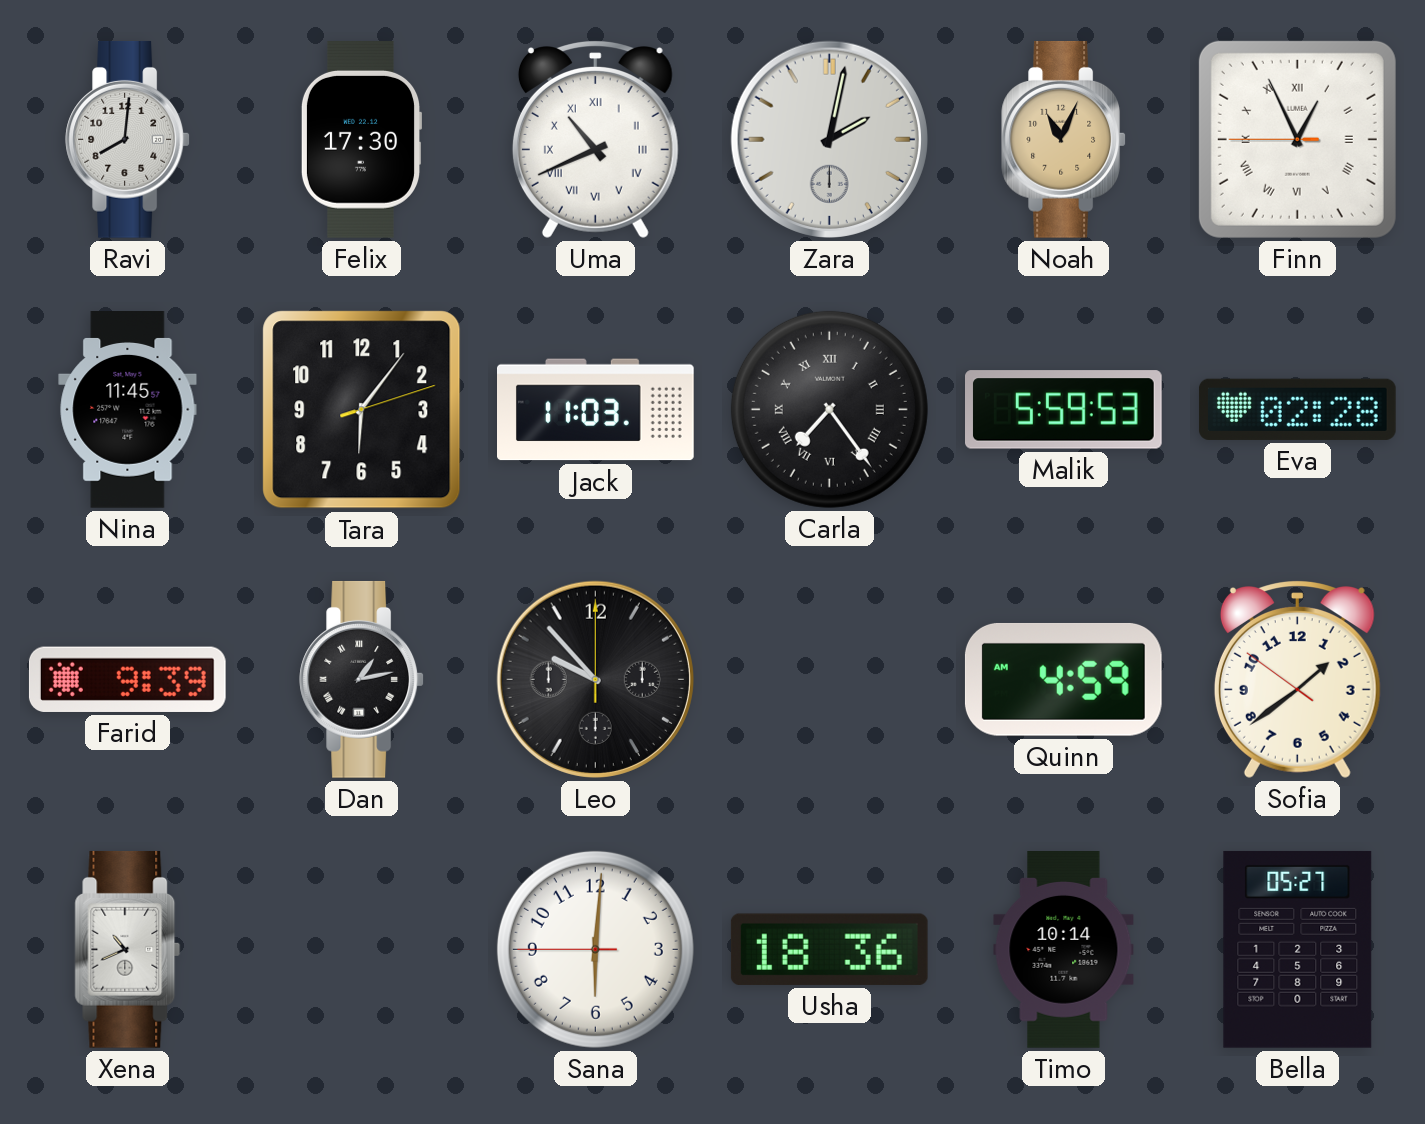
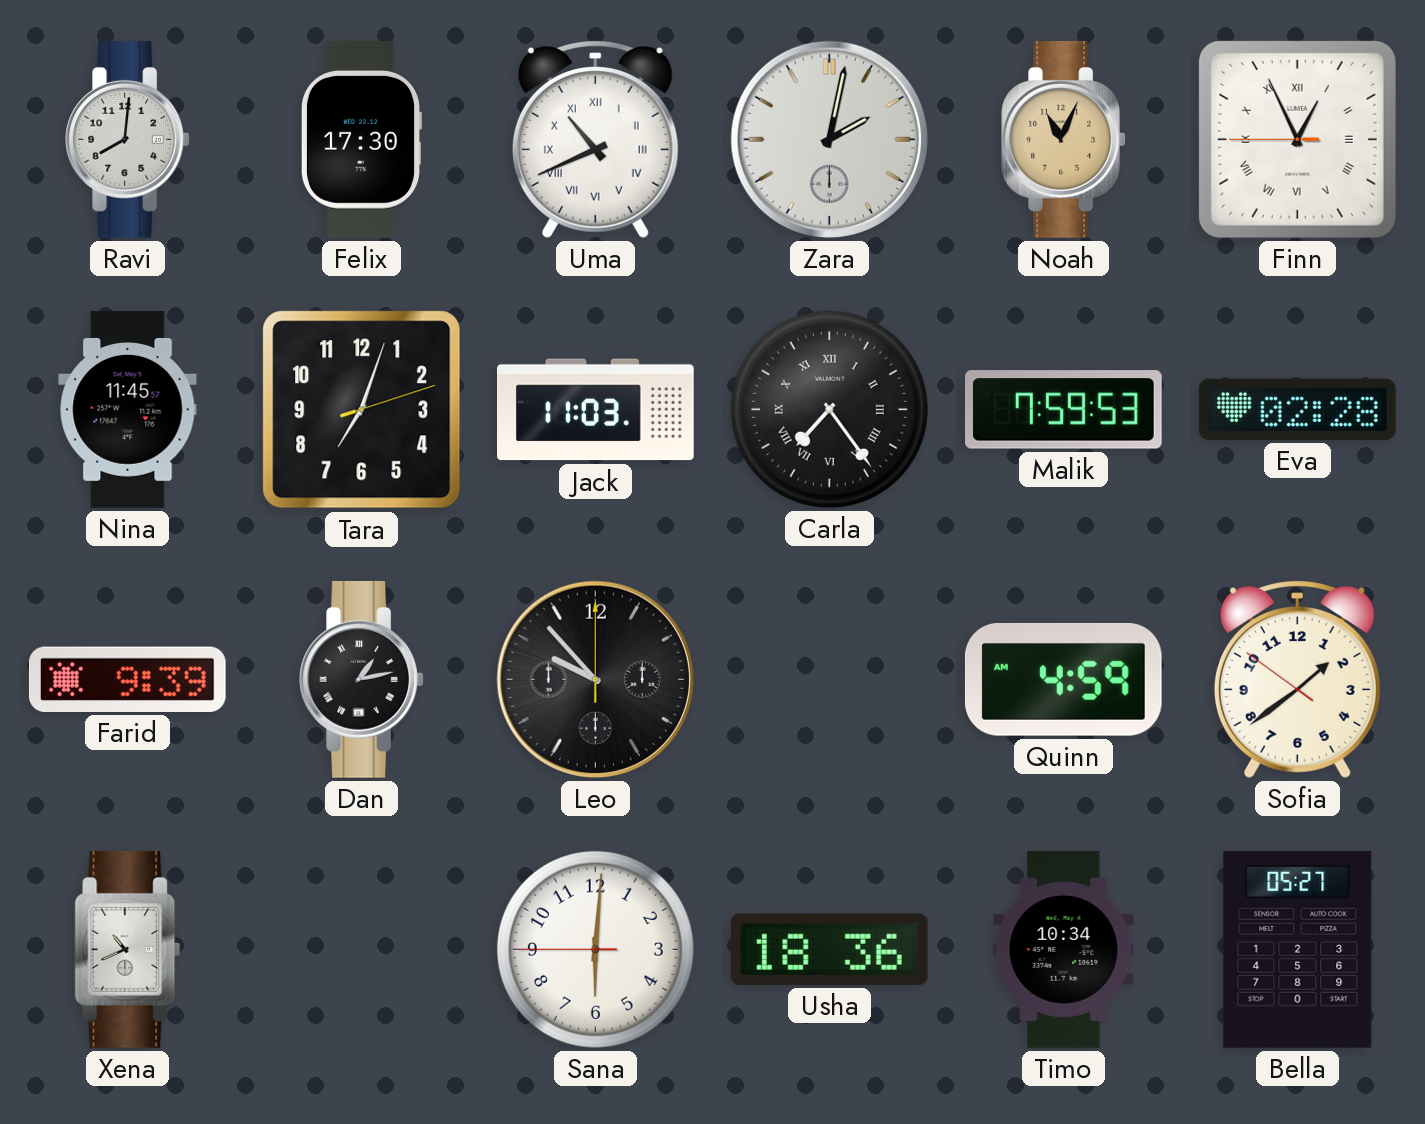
Tara: 6:06 -> 7:03 (362, 410)
Malik: 5:59 -> 7:59 (1064, 410)
Timo: 10:14 -> 10:34 (1064, 950)
